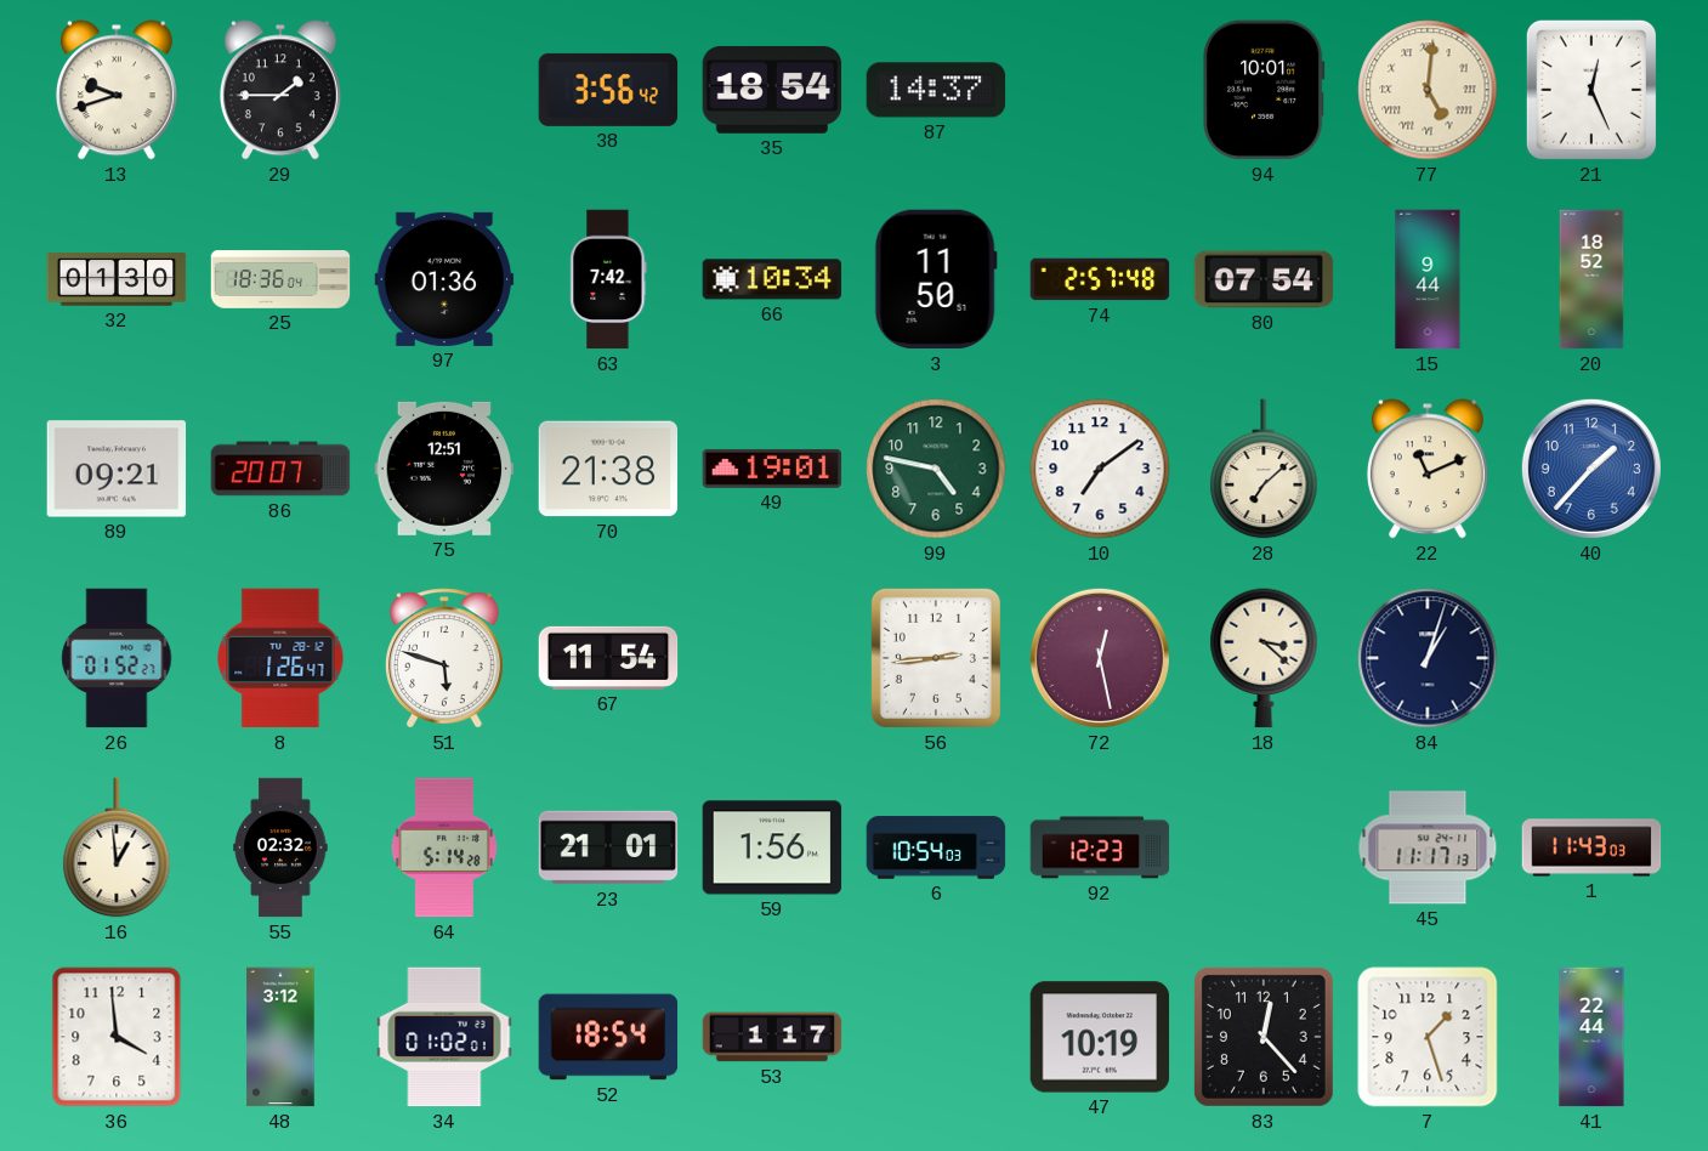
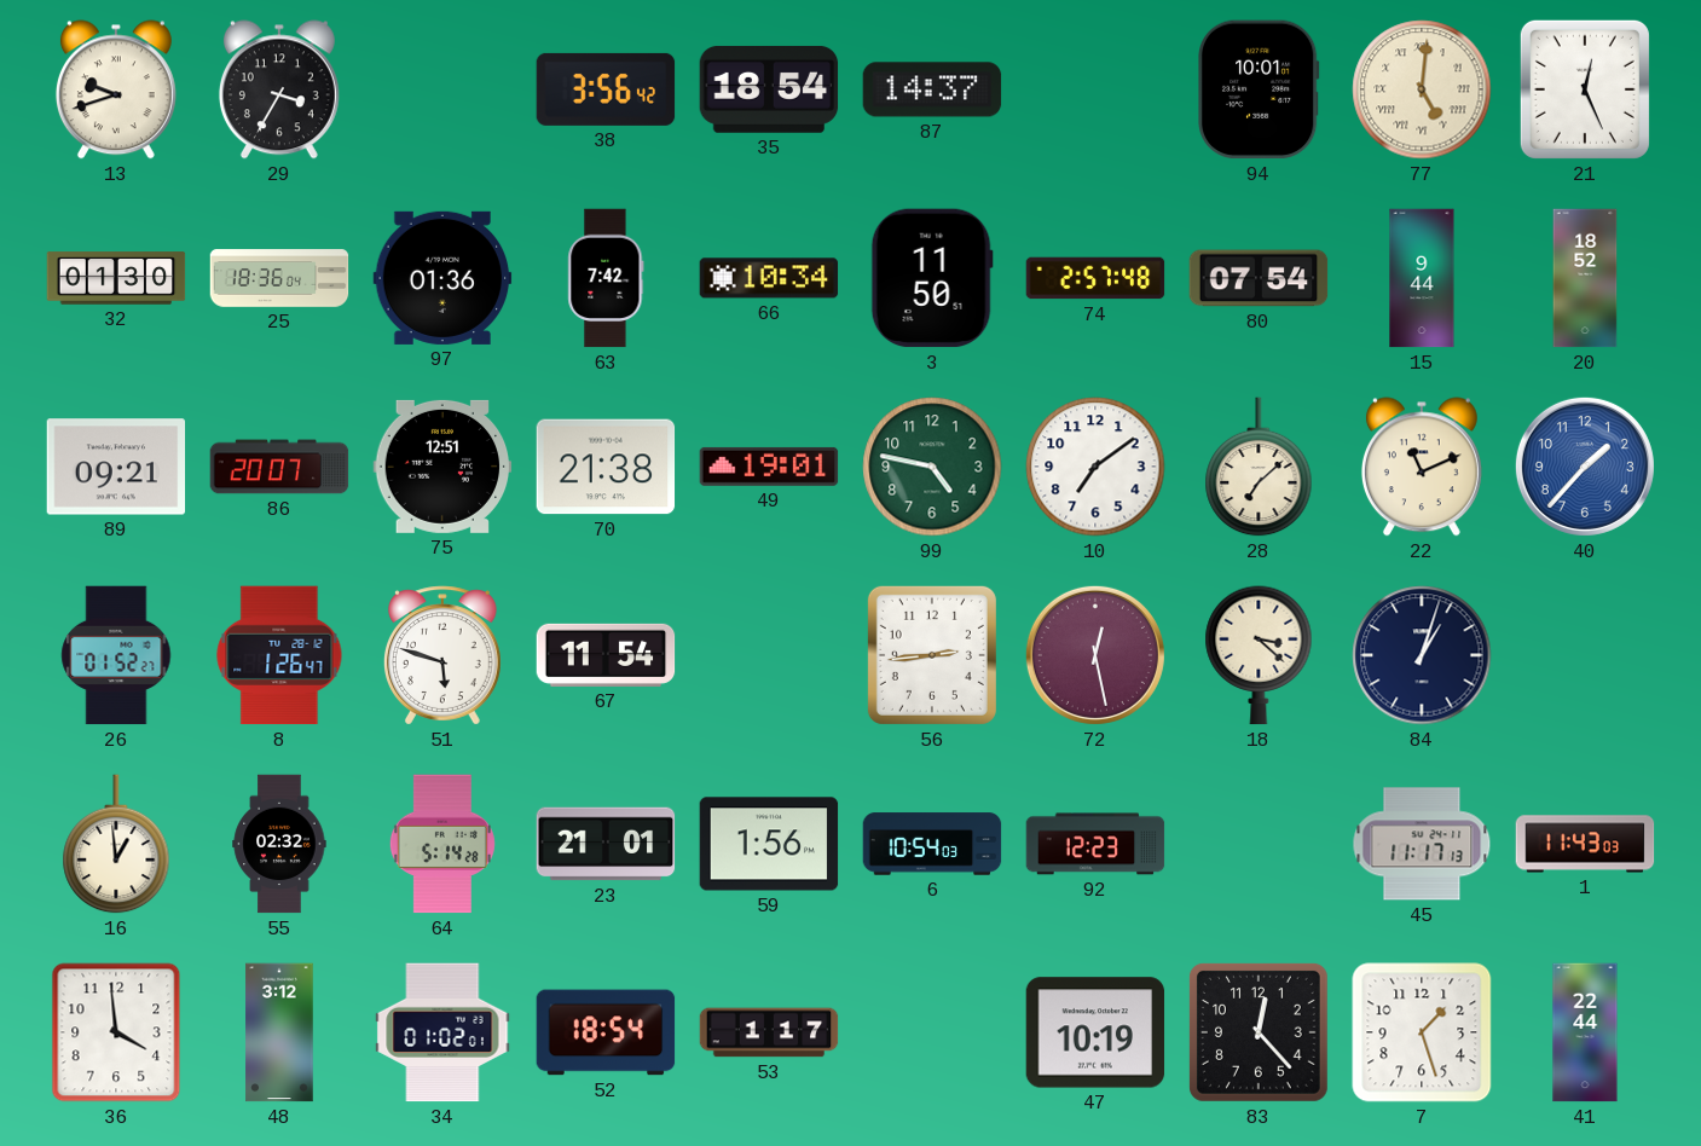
29: 1:45 -> 3:35 (279, 89)
